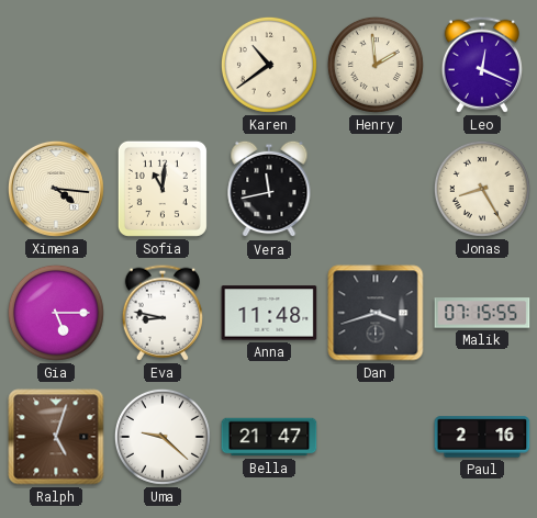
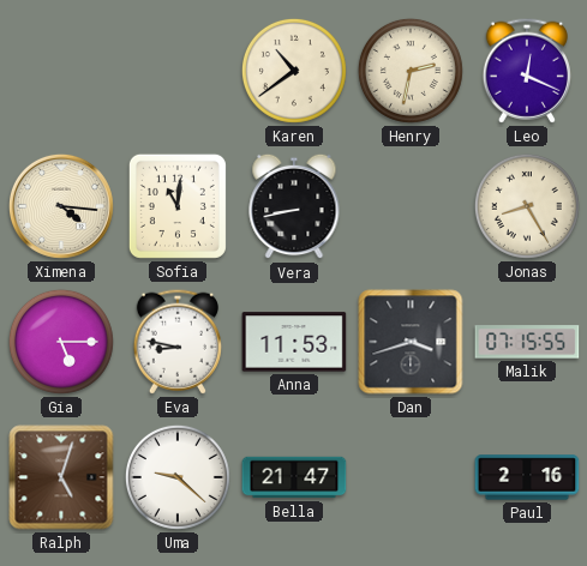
Henry: 1:59 -> 2:32 (411, 71)
Vera: 11:43 -> 8:43 (294, 206)
Anna: 11:48 -> 11:53 (294, 342)
